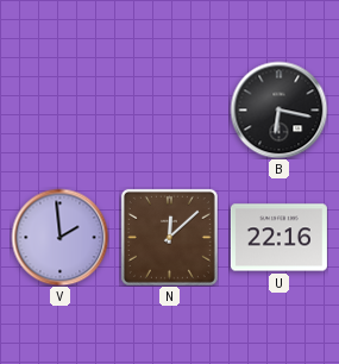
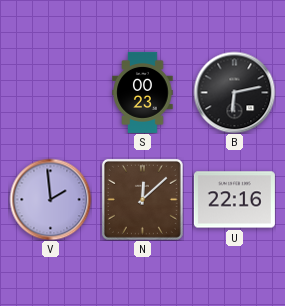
S: none -> 00:23 (143, 92)
B: 6:17 -> 6:13 (234, 92)
